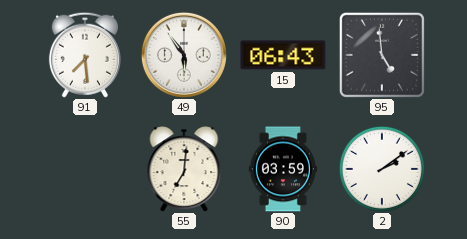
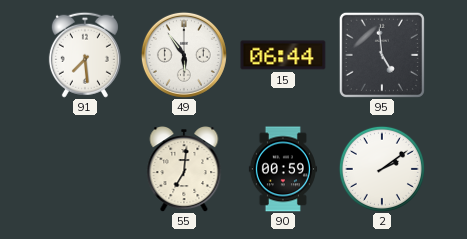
15: 06:43 -> 06:44 (283, 55)
90: 03:59 -> 00:59 (283, 169)
